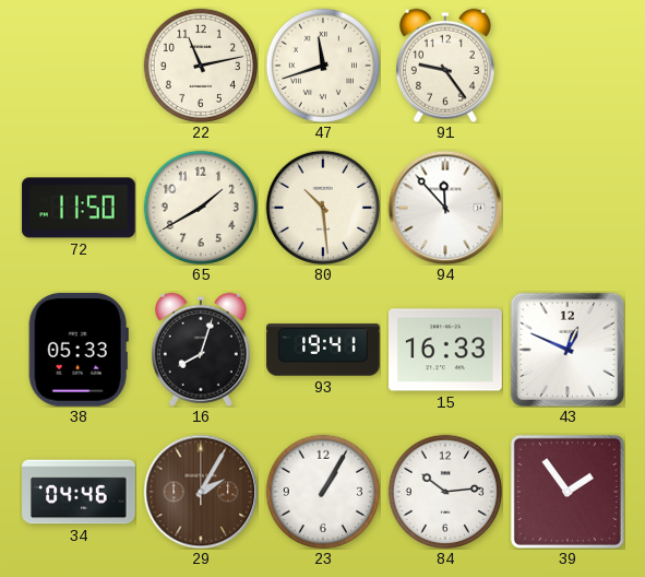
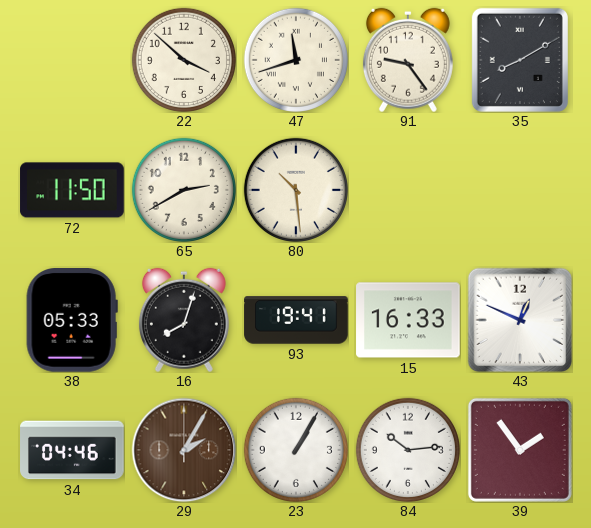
22: 11:13 -> 3:52 (184, 60)
35: none -> 8:10 (520, 60)
65: 1:40 -> 2:40 (184, 190)
94: 11:53 -> none (445, 208)
